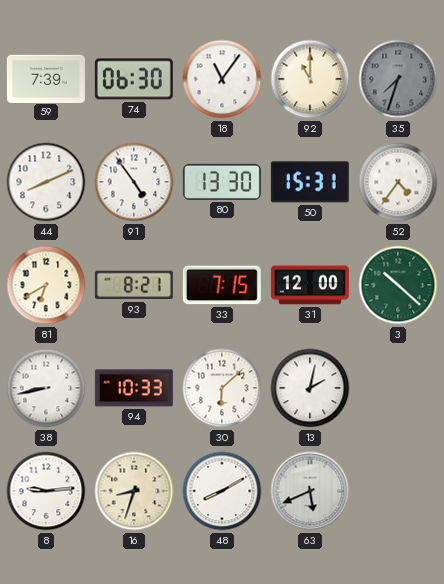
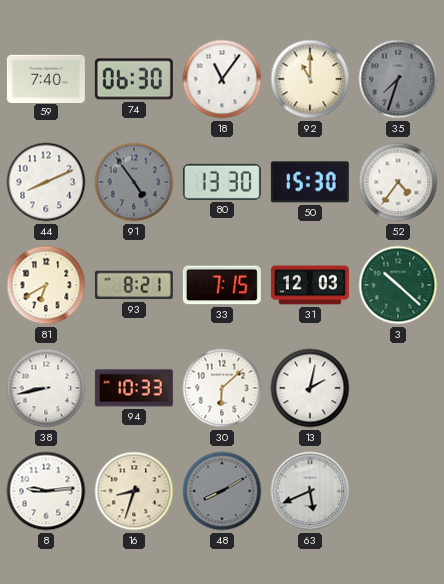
59: 7:39 -> 7:40 (46, 78)
91 dial: white -> grey (134, 182)
50: 15:31 -> 15:30 (310, 182)
31: 12:00 -> 12:03 (310, 285)
48 dial: white -> grey (222, 491)
